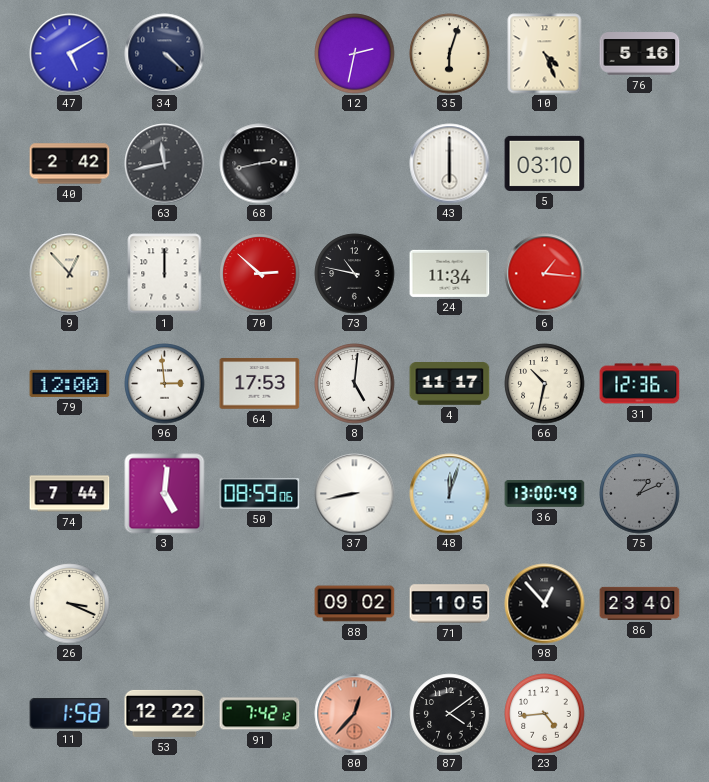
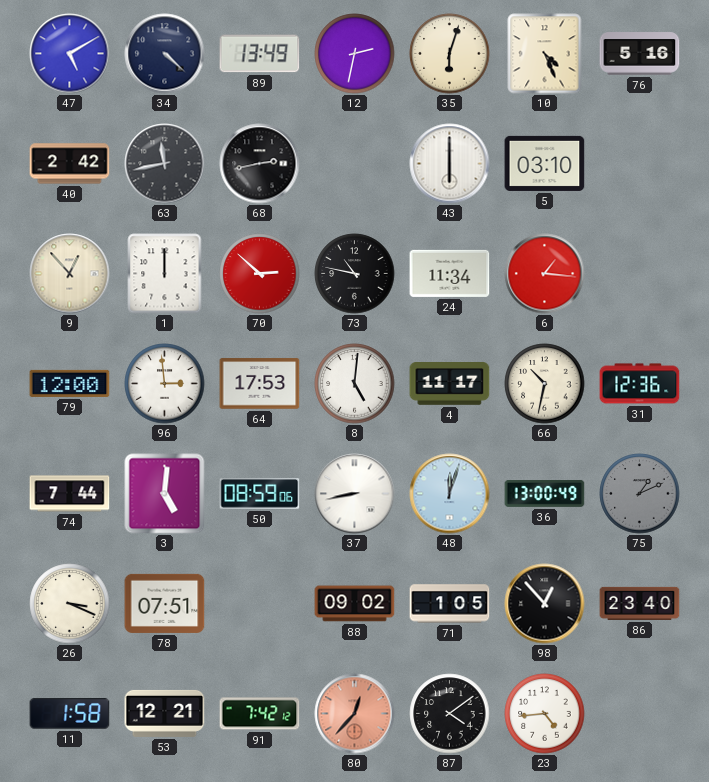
89: none -> 13:49 (260, 54)
78: none -> 07:51 (165, 603)
53: 12:22 -> 12:21 (165, 713)
